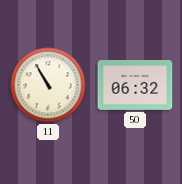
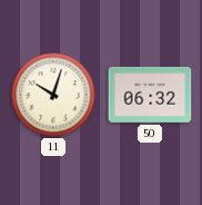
11: 10:55 -> 10:03 (53, 95)
